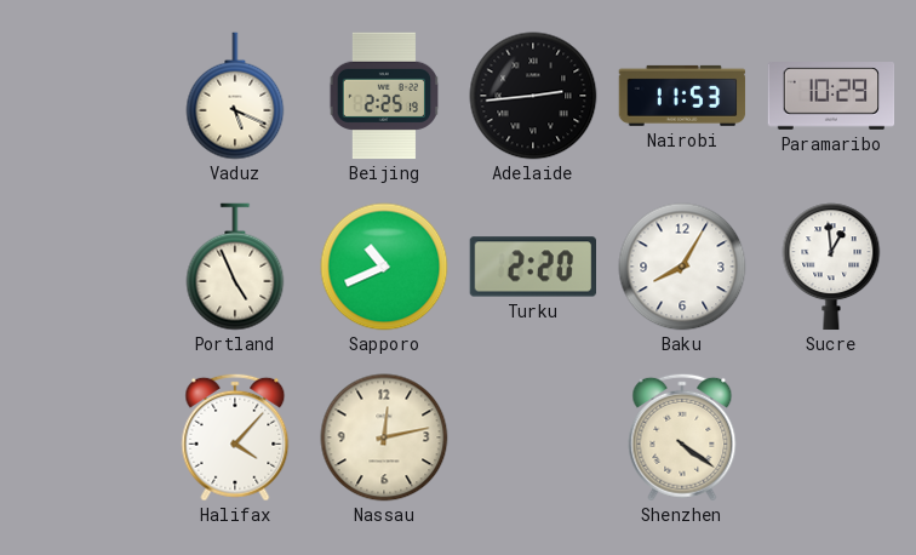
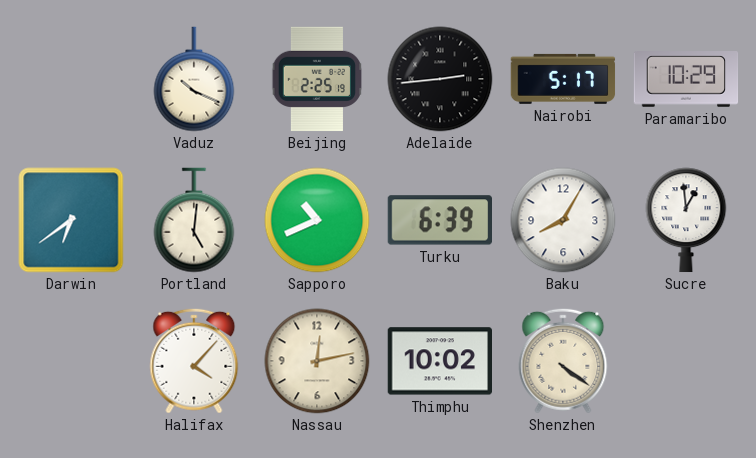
Vaduz: 5:19 -> 10:19 (194, 79)
Nairobi: 11:53 -> 5:17 (563, 79)
Darwin: none -> 6:39 (71, 220)
Portland: 4:56 -> 5:01 (194, 220)
Turku: 2:20 -> 6:39 (439, 220)
Thimphu: none -> 10:02 (439, 361)
